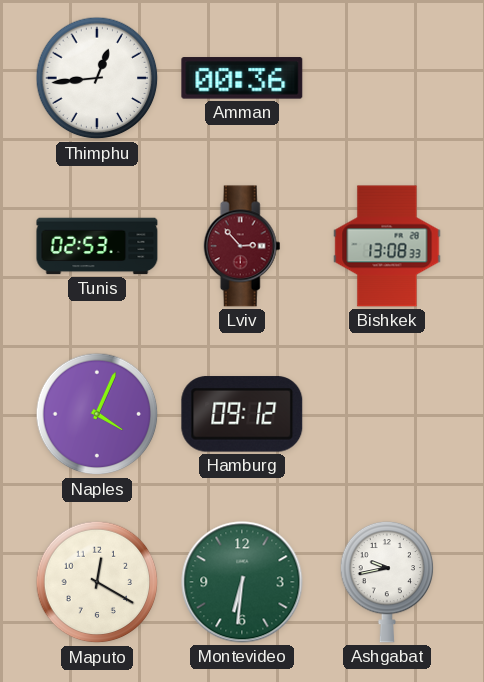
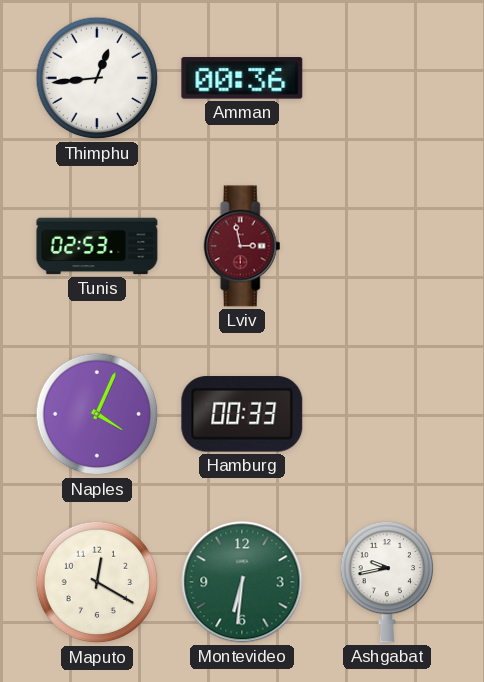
Lviv: 2:53 -> 2:58 (242, 246)
Bishkek: 13:08 -> none (387, 246)
Hamburg: 09:12 -> 00:33 (242, 414)
